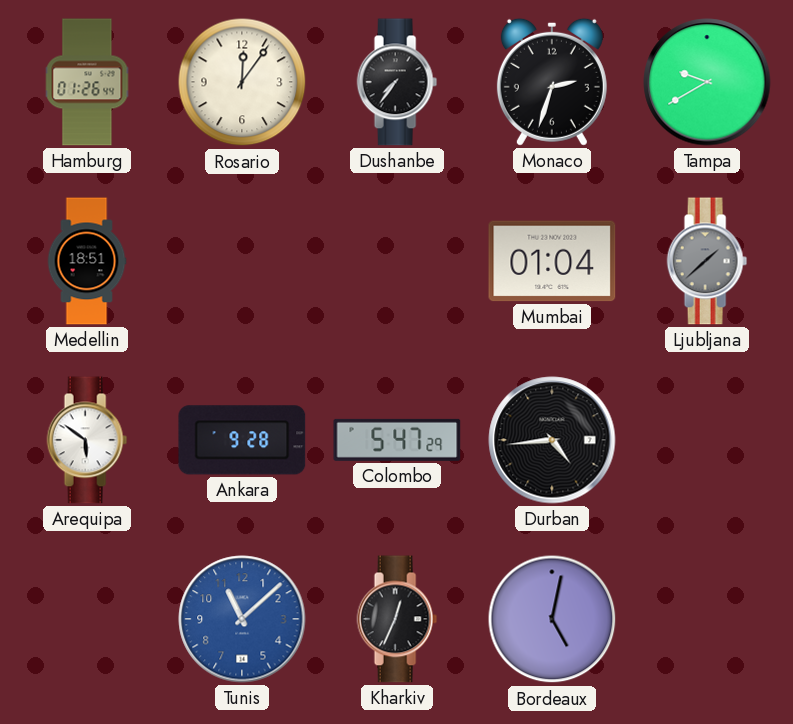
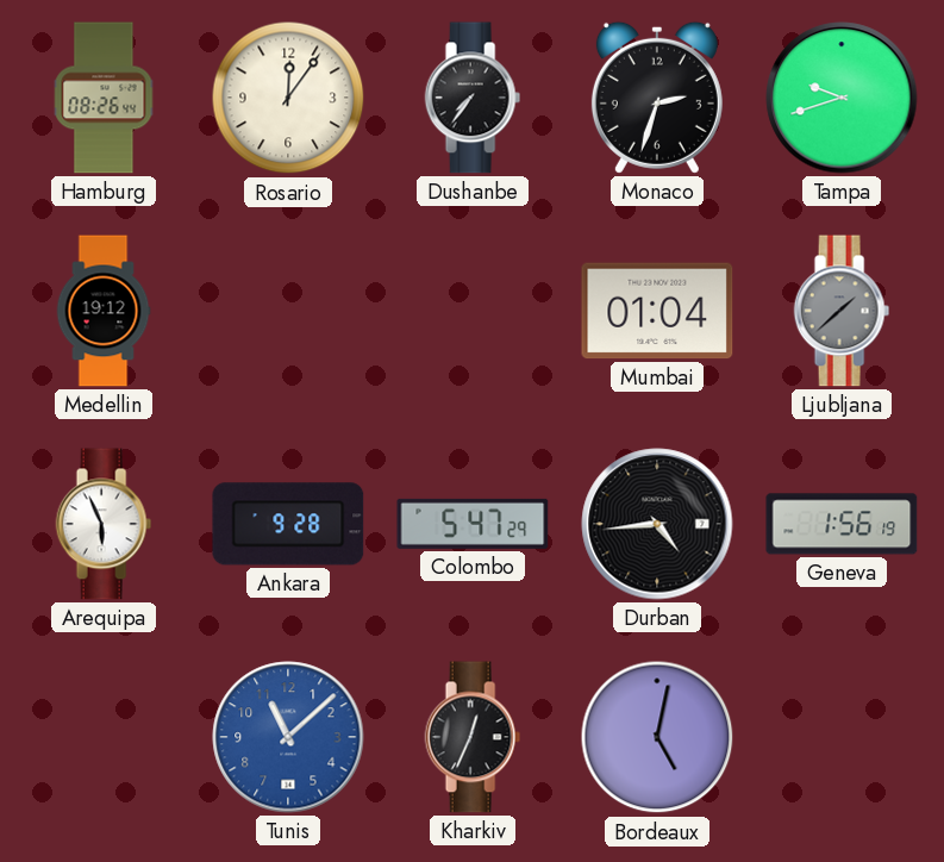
Hamburg: 01:26 -> 08:26 (104, 98)
Tampa: 9:40 -> 9:42 (842, 98)
Medellin: 18:51 -> 19:12 (104, 311)
Arequipa: 5:51 -> 5:56 (104, 524)
Geneva: none -> 1:56 (842, 524)
